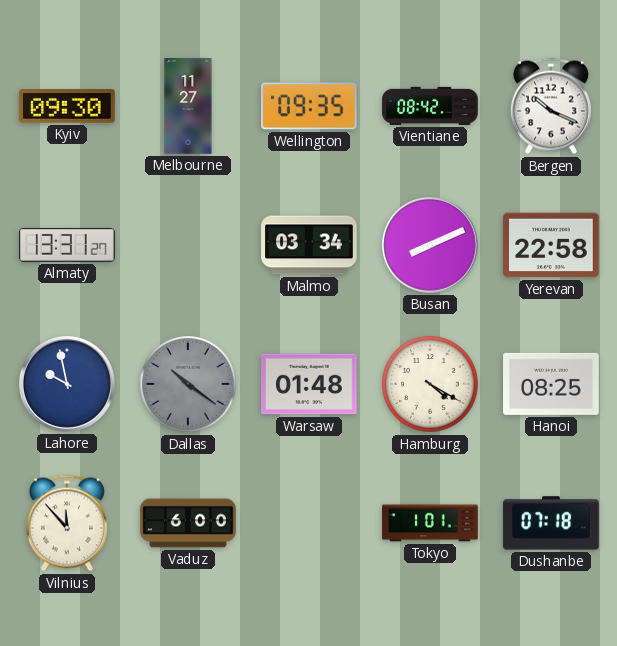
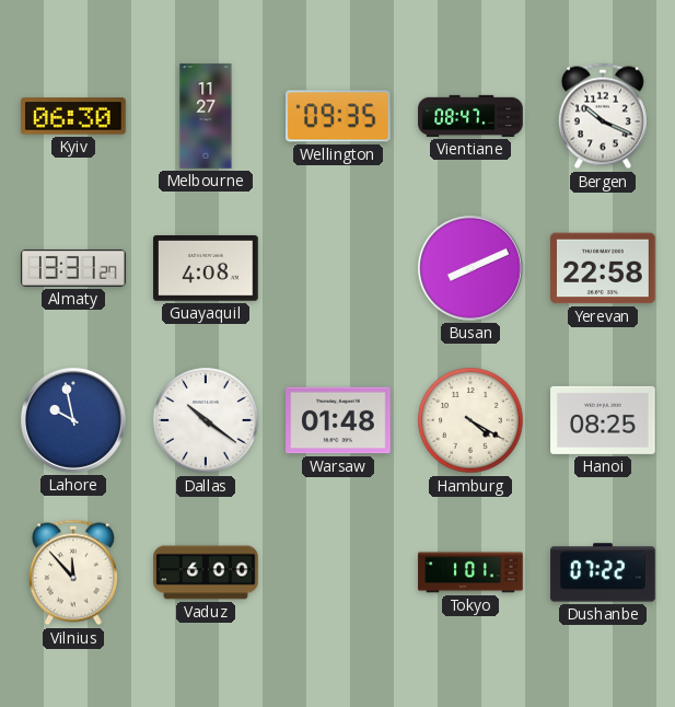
Kyiv: 09:30 -> 06:30 (73, 116)
Vientiane: 08:42 -> 08:47 (470, 116)
Guayaquil: none -> 4:08 (206, 269)
Malmo: 03:34 -> none (309, 245)
Dallas dial: grey -> white (206, 420)
Dushanbe: 07:18 -> 07:22 (603, 572)
